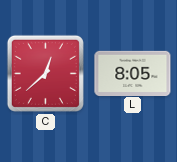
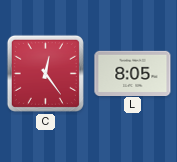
C: 12:38 -> 12:24 (45, 73)
